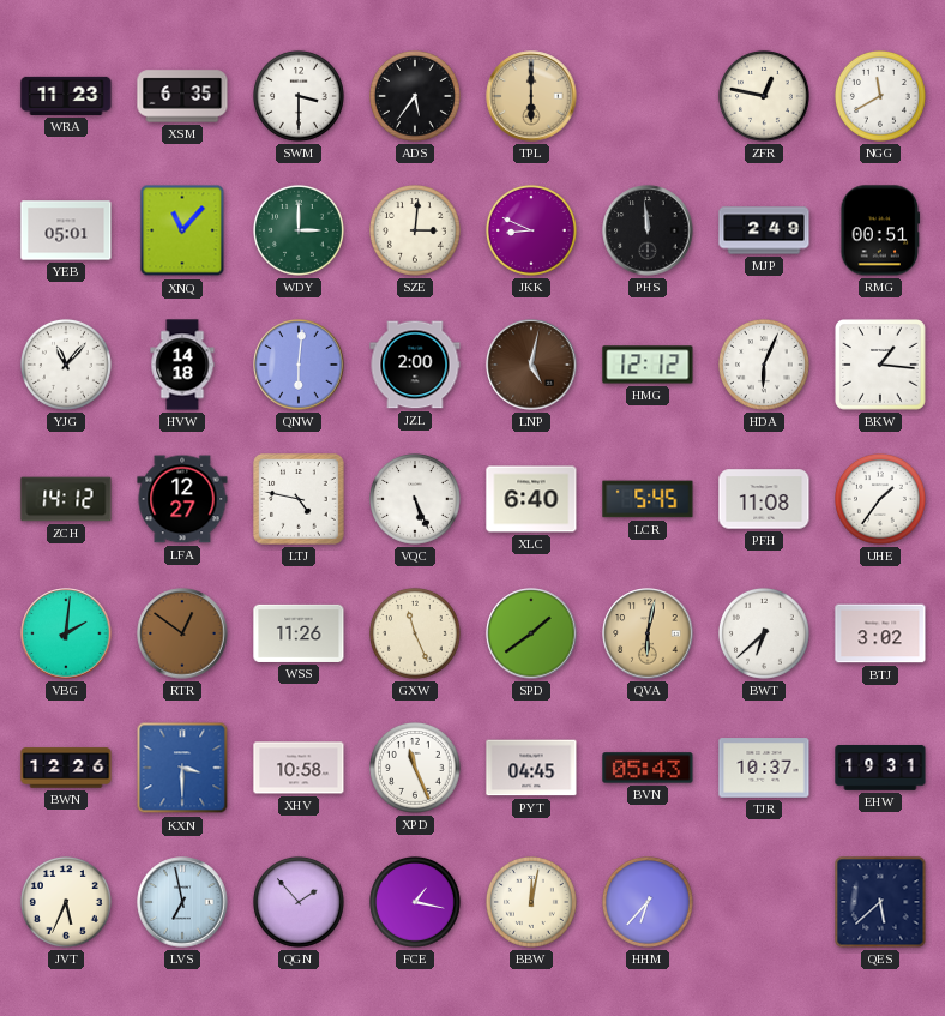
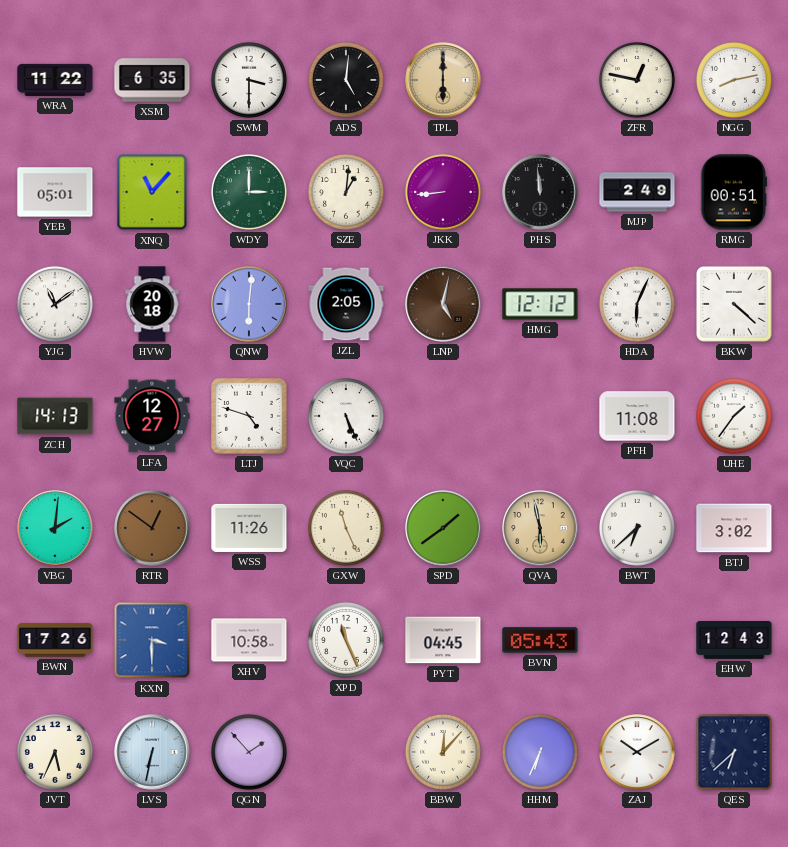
WRA: 11:23 -> 11:22 (55, 80)
ADS: 5:36 -> 5:01 (347, 80)
NGG: 11:40 -> 8:13 (735, 80)
SZE: 3:01 -> 1:01 (347, 192)
JKK: 8:49 -> 8:44 (444, 192)
YJG: 11:07 -> 11:09 (56, 304)
HVW: 14:18 -> 20:18 (152, 304)
JZL: 2:00 -> 2:05 (346, 304)
BKW: 1:16 -> 4:22 (735, 305)
ZCH: 14:12 -> 14:13 (55, 416)
LTJ: 4:47 -> 4:48 (250, 417)
XLC: 6:40 -> none (531, 499)
LCR: 5:45 -> none (648, 499)
QVA: 6:02 -> 5:58 (540, 528)
BWN: 12:26 -> 17:26 (55, 640)
TJR: 10:37 -> none (764, 768)
EHW: 19:31 -> 12:43 (734, 641)
LVS: 6:58 -> 6:32 (152, 752)
FCE: 1:17 -> none (416, 902)
BBW: 12:02 -> 12:07 (444, 752)
HHM: 6:37 -> 6:34 (541, 752)
ZAJ: none -> 10:10 (637, 752)
QES: 5:38 -> 6:38 (734, 752)
